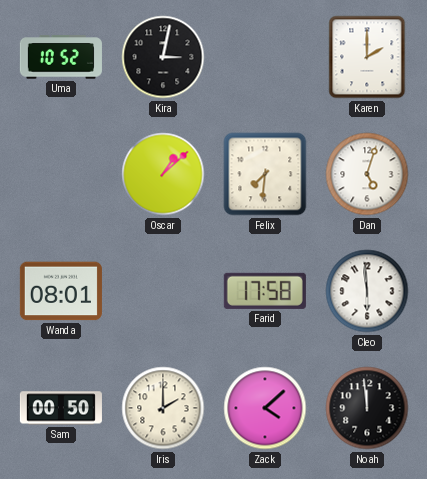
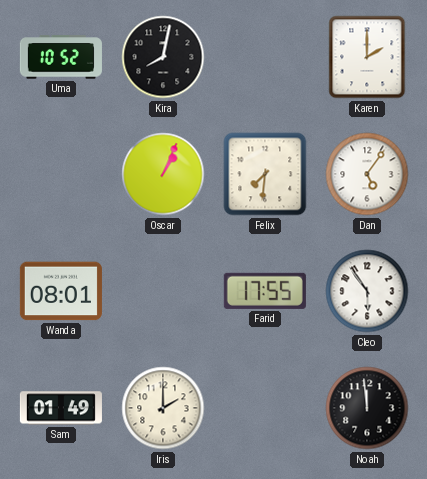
Kira: 3:02 -> 8:02 (163, 57)
Oscar: 1:08 -> 1:04 (163, 174)
Dan: 5:03 -> 5:06 (367, 174)
Farid: 17:58 -> 17:55 (265, 291)
Cleo: 5:59 -> 5:54 (367, 291)
Sam: 00:50 -> 01:49 (61, 408)
Zack: 4:08 -> none (265, 408)
